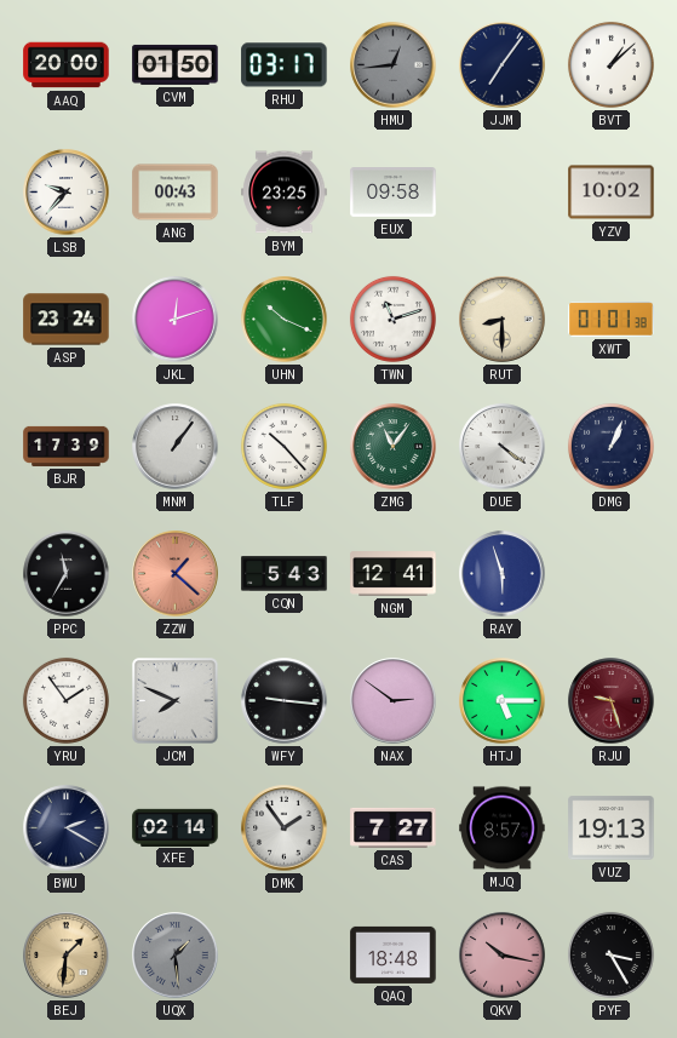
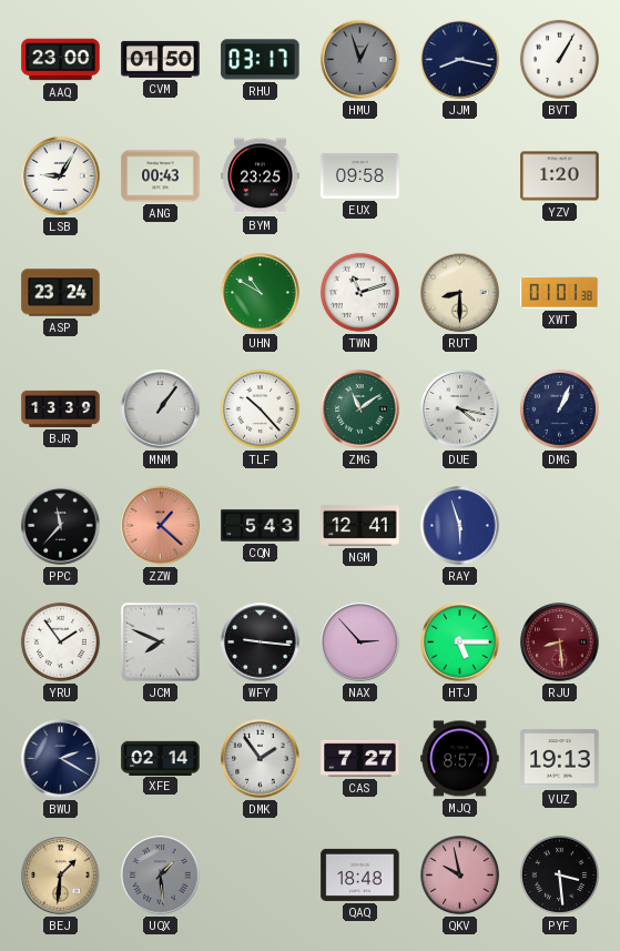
AAQ: 20:00 -> 23:00 (61, 60)
HMU: 12:44 -> 12:57 (360, 60)
JJM: 7:06 -> 8:17 (460, 60)
BVT: 1:08 -> 1:05 (559, 59)
LSB: 9:37 -> 9:05 (61, 176)
YZV: 10:02 -> 1:20 (560, 176)
JKL: 12:12 -> none (176, 320)
UHN: 10:19 -> 10:50 (261, 293)
BJR: 17:39 -> 13:39 (61, 408)
ZMG: 11:06 -> 11:09 (360, 409)
DUE: 4:21 -> 4:17 (460, 409)
PPC: 11:35 -> 11:37 (61, 526)
NAX: 2:51 -> 2:53 (360, 643)
RJU: 9:27 -> 8:29 (560, 643)
QKV: 10:17 -> 9:58 (460, 876)
PYF: 3:25 -> 3:29 (559, 874)
